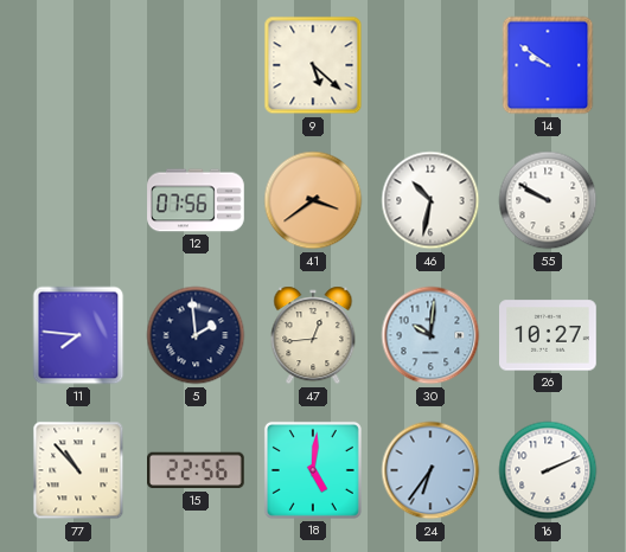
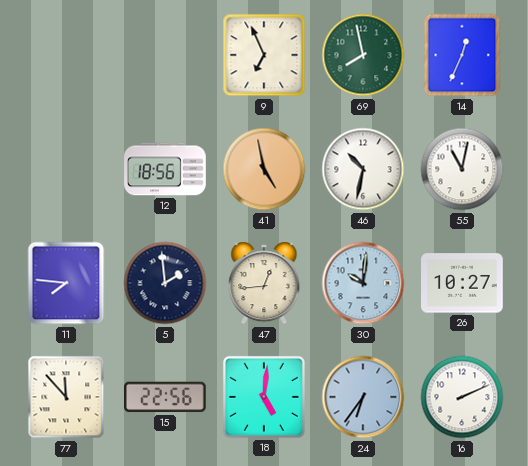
9: 5:22 -> 6:56 (264, 55)
69: none -> 7:58 (363, 55)
14: 9:51 -> 12:34 (462, 55)
12: 07:56 -> 18:56 (165, 169)
41: 3:39 -> 4:58 (264, 169)
55: 9:50 -> 11:02 (462, 169)
77: 10:53 -> 11:53 (66, 397)
